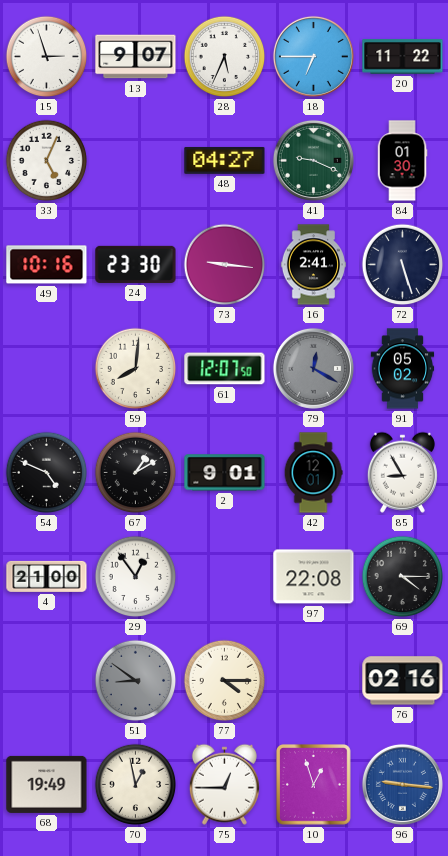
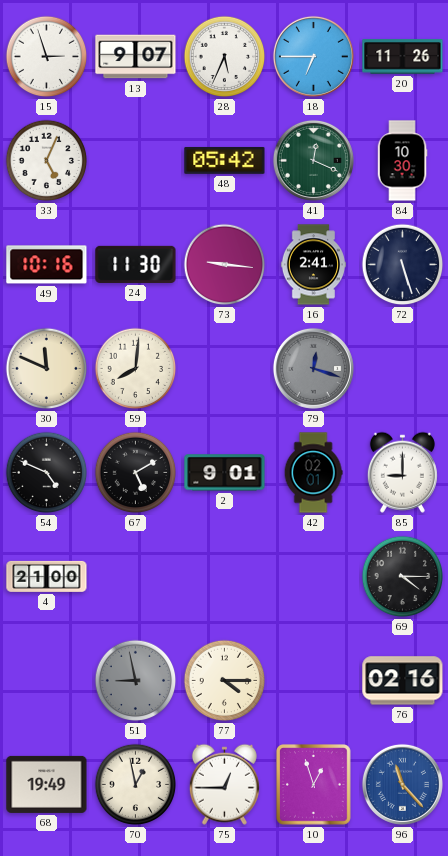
20: 11:22 -> 11:26 (403, 57)
48: 04:27 -> 05:42 (225, 161)
41: 9:19 -> 12:19 (313, 160)
84: 01:30 -> 10:30 (402, 161)
24: 23:30 -> 11:30 (136, 264)
30: none -> 11:49 (47, 369)
61: 12:07 -> none (225, 369)
79: 12:20 -> 12:18 (313, 368)
91: 05:02 -> none (403, 369)
67: 1:10 -> 5:10 (136, 473)
42: 12:01 -> 02:01 (313, 473)
85: 8:55 -> 9:00 (402, 472)
29: 12:54 -> none (136, 577)
97: 22:08 -> none (314, 577)
51: 8:51 -> 8:58 (136, 681)
96: 9:16 -> 11:23 (402, 784)
